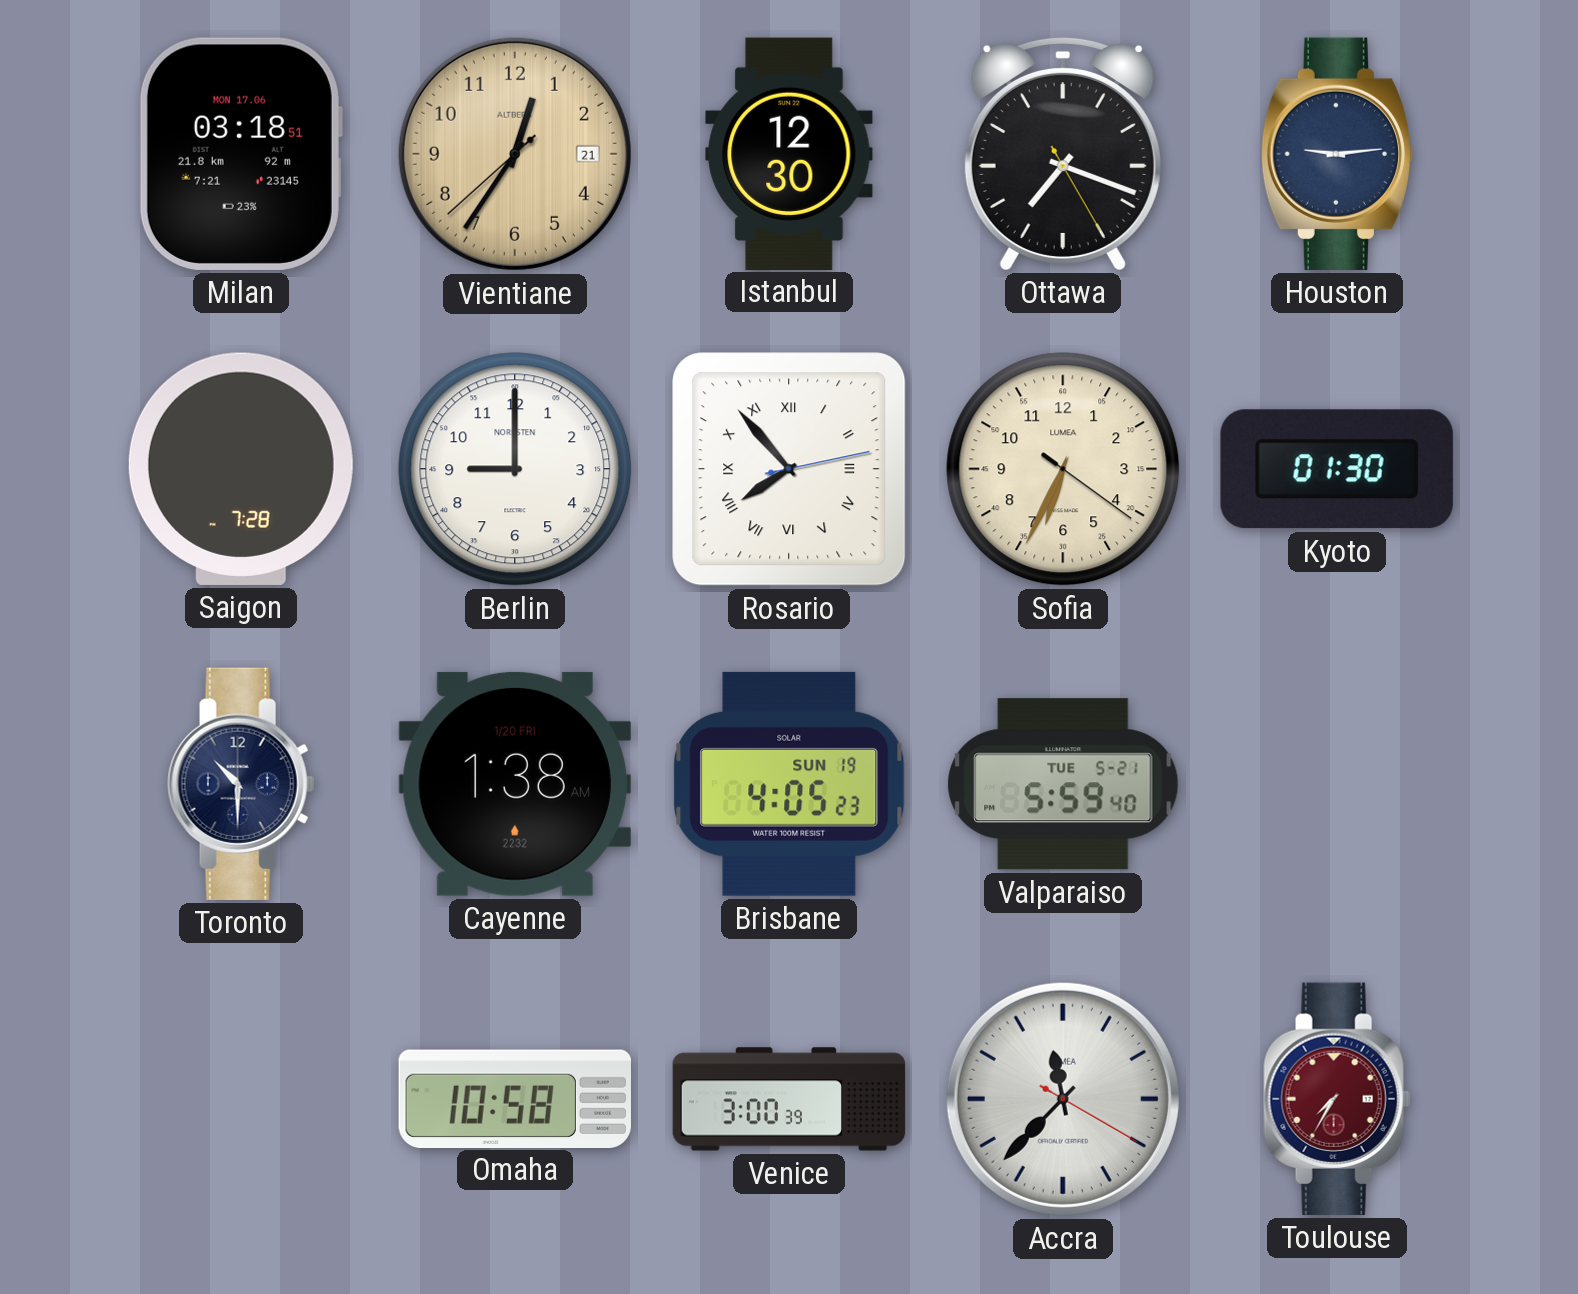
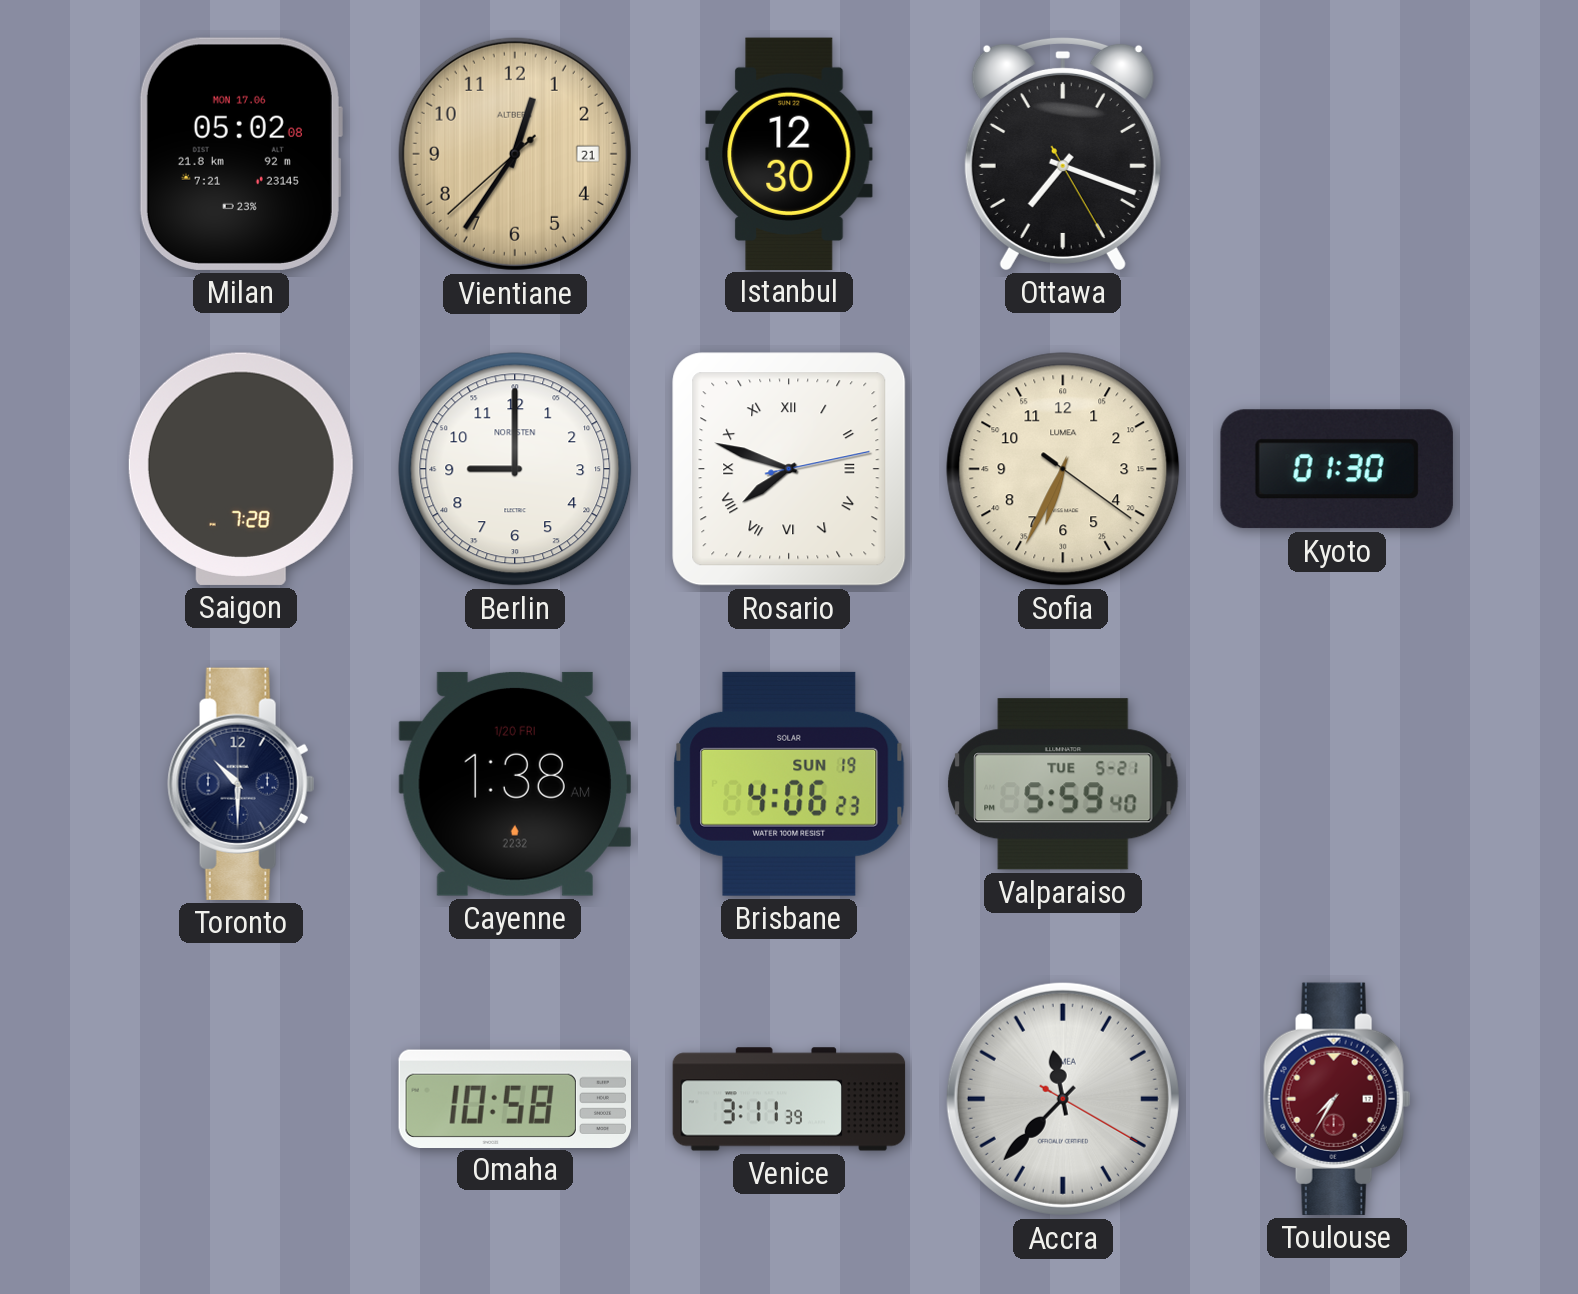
Milan: 03:18 -> 05:02 (240, 154)
Houston: 9:14 -> none (1336, 154)
Rosario: 7:53 -> 7:48 (789, 469)
Brisbane: 4:05 -> 4:06 (789, 784)
Venice: 3:00 -> 3:11 (789, 1099)
